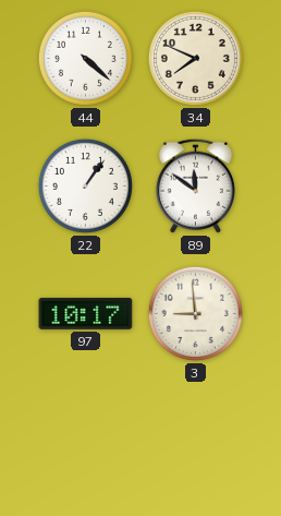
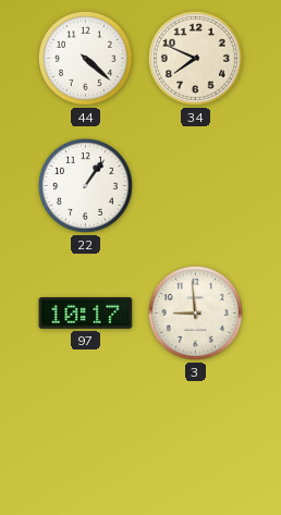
89: 11:51 -> none (195, 185)
